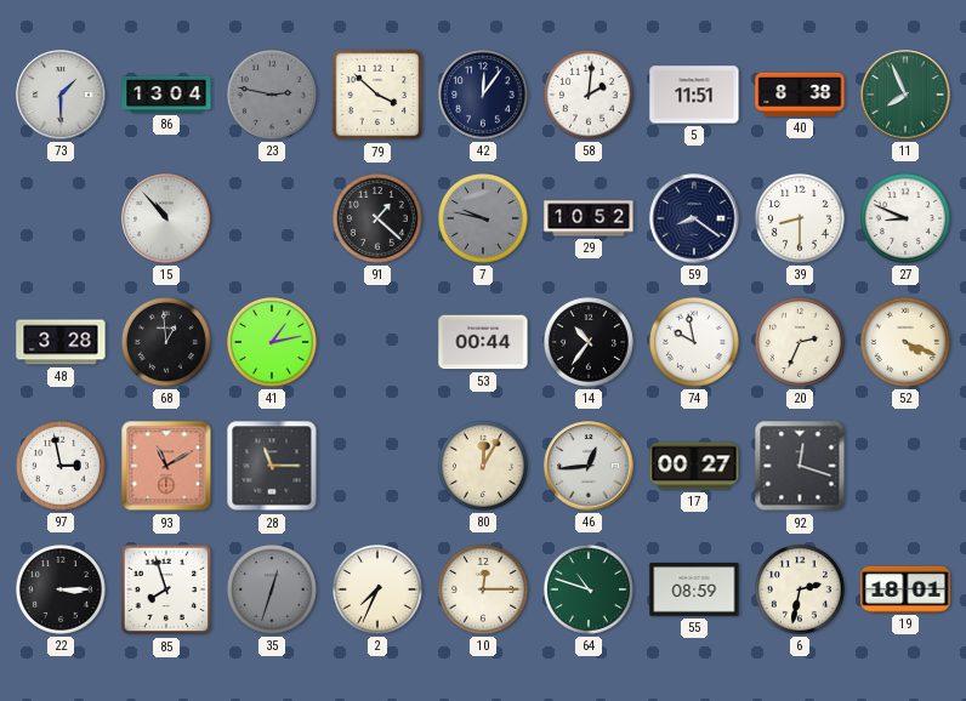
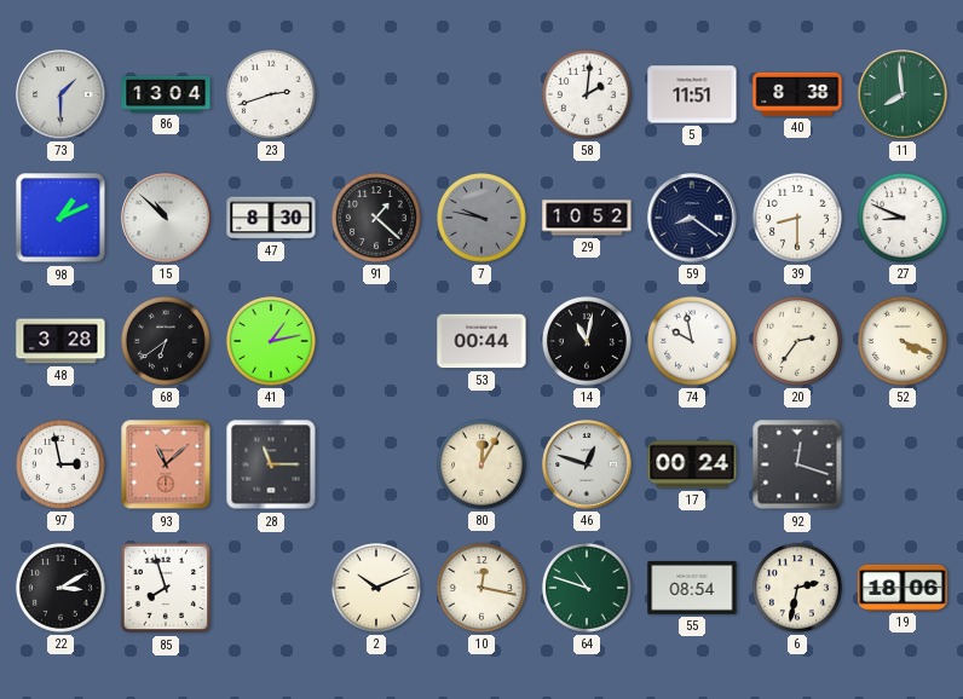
23: 2:47 -> 2:42 (271, 94)
23 dial: grey -> white (271, 94)
79: 3:52 -> none (377, 95)
42: 12:06 -> none (483, 95)
11: 7:56 -> 7:59 (903, 94)
98: none -> 1:11 (60, 218)
15: 10:53 -> 10:52 (166, 218)
47: none -> 8:30 (271, 218)
68: 12:59 -> 6:39 (166, 341)
14: 10:36 -> 11:02 (587, 341)
20: 2:34 -> 2:36 (797, 341)
93: 11:10 -> 11:08 (166, 464)
46: 12:44 -> 12:48 (587, 464)
17: 00:27 -> 00:24 (692, 464)
22: 3:15 -> 3:10 (60, 588)
35: 12:33 -> none (272, 589)
2: 7:34 -> 10:11 (376, 588)
10: 12:15 -> 12:17 (481, 588)
55: 08:59 -> 08:54 (692, 588)
19: 18:01 -> 18:06 (903, 588)
